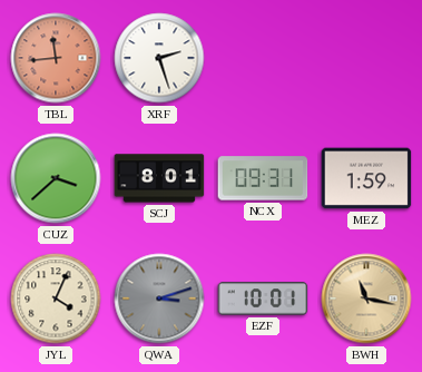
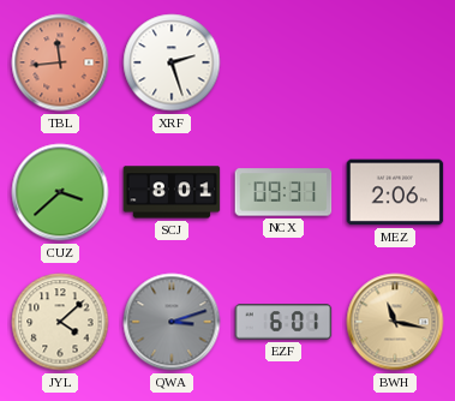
MEZ: 1:59 -> 2:06 (395, 192)
JYL: 4:04 -> 4:08 (60, 322)
EZF: 10:01 -> 6:01 (283, 322)
